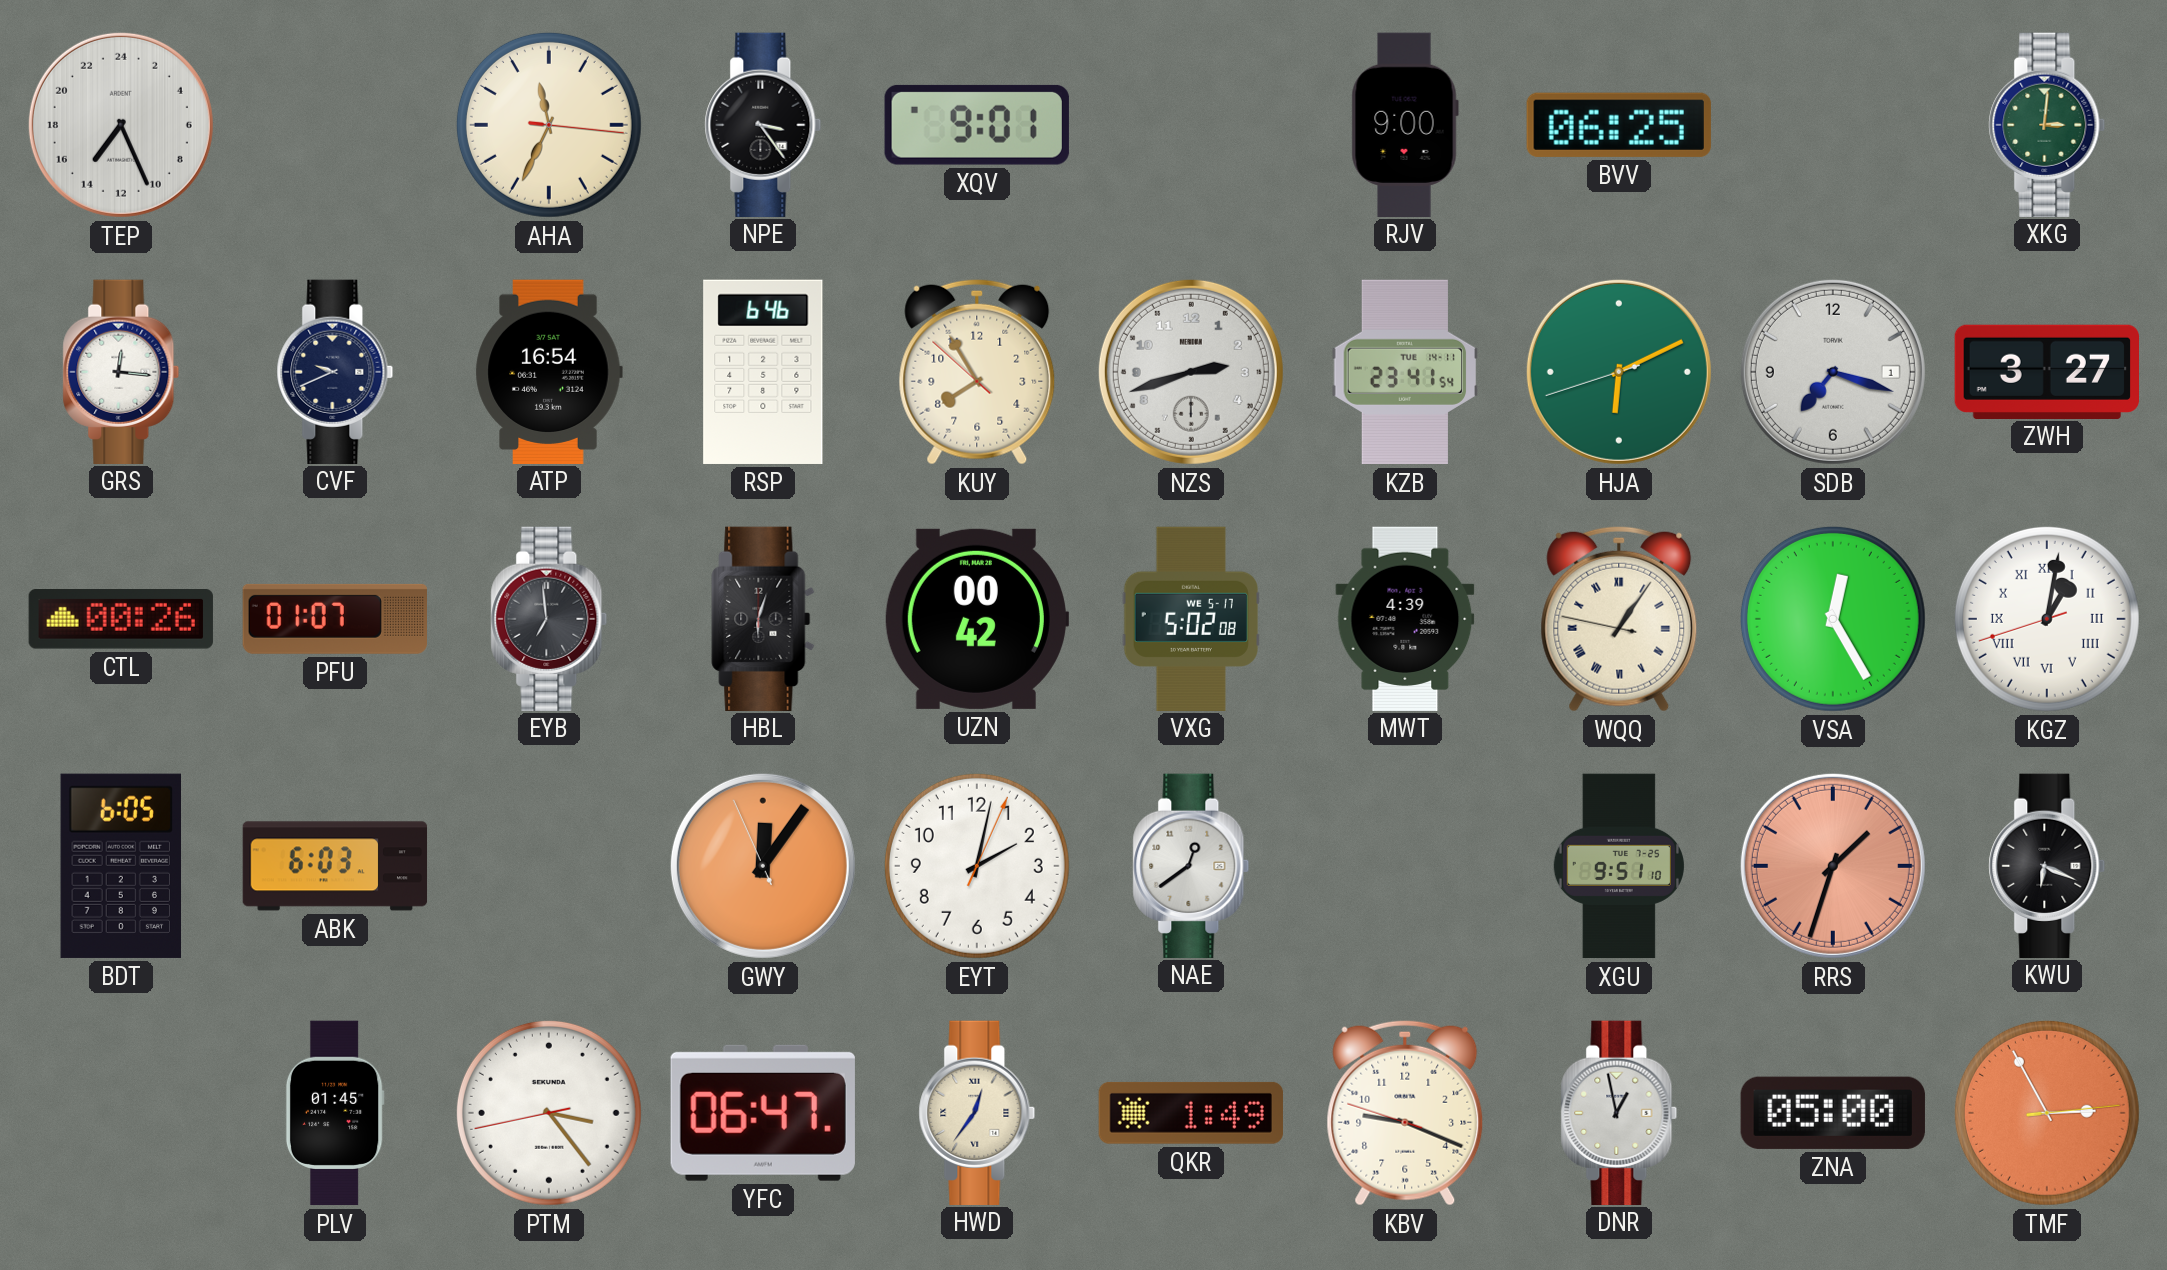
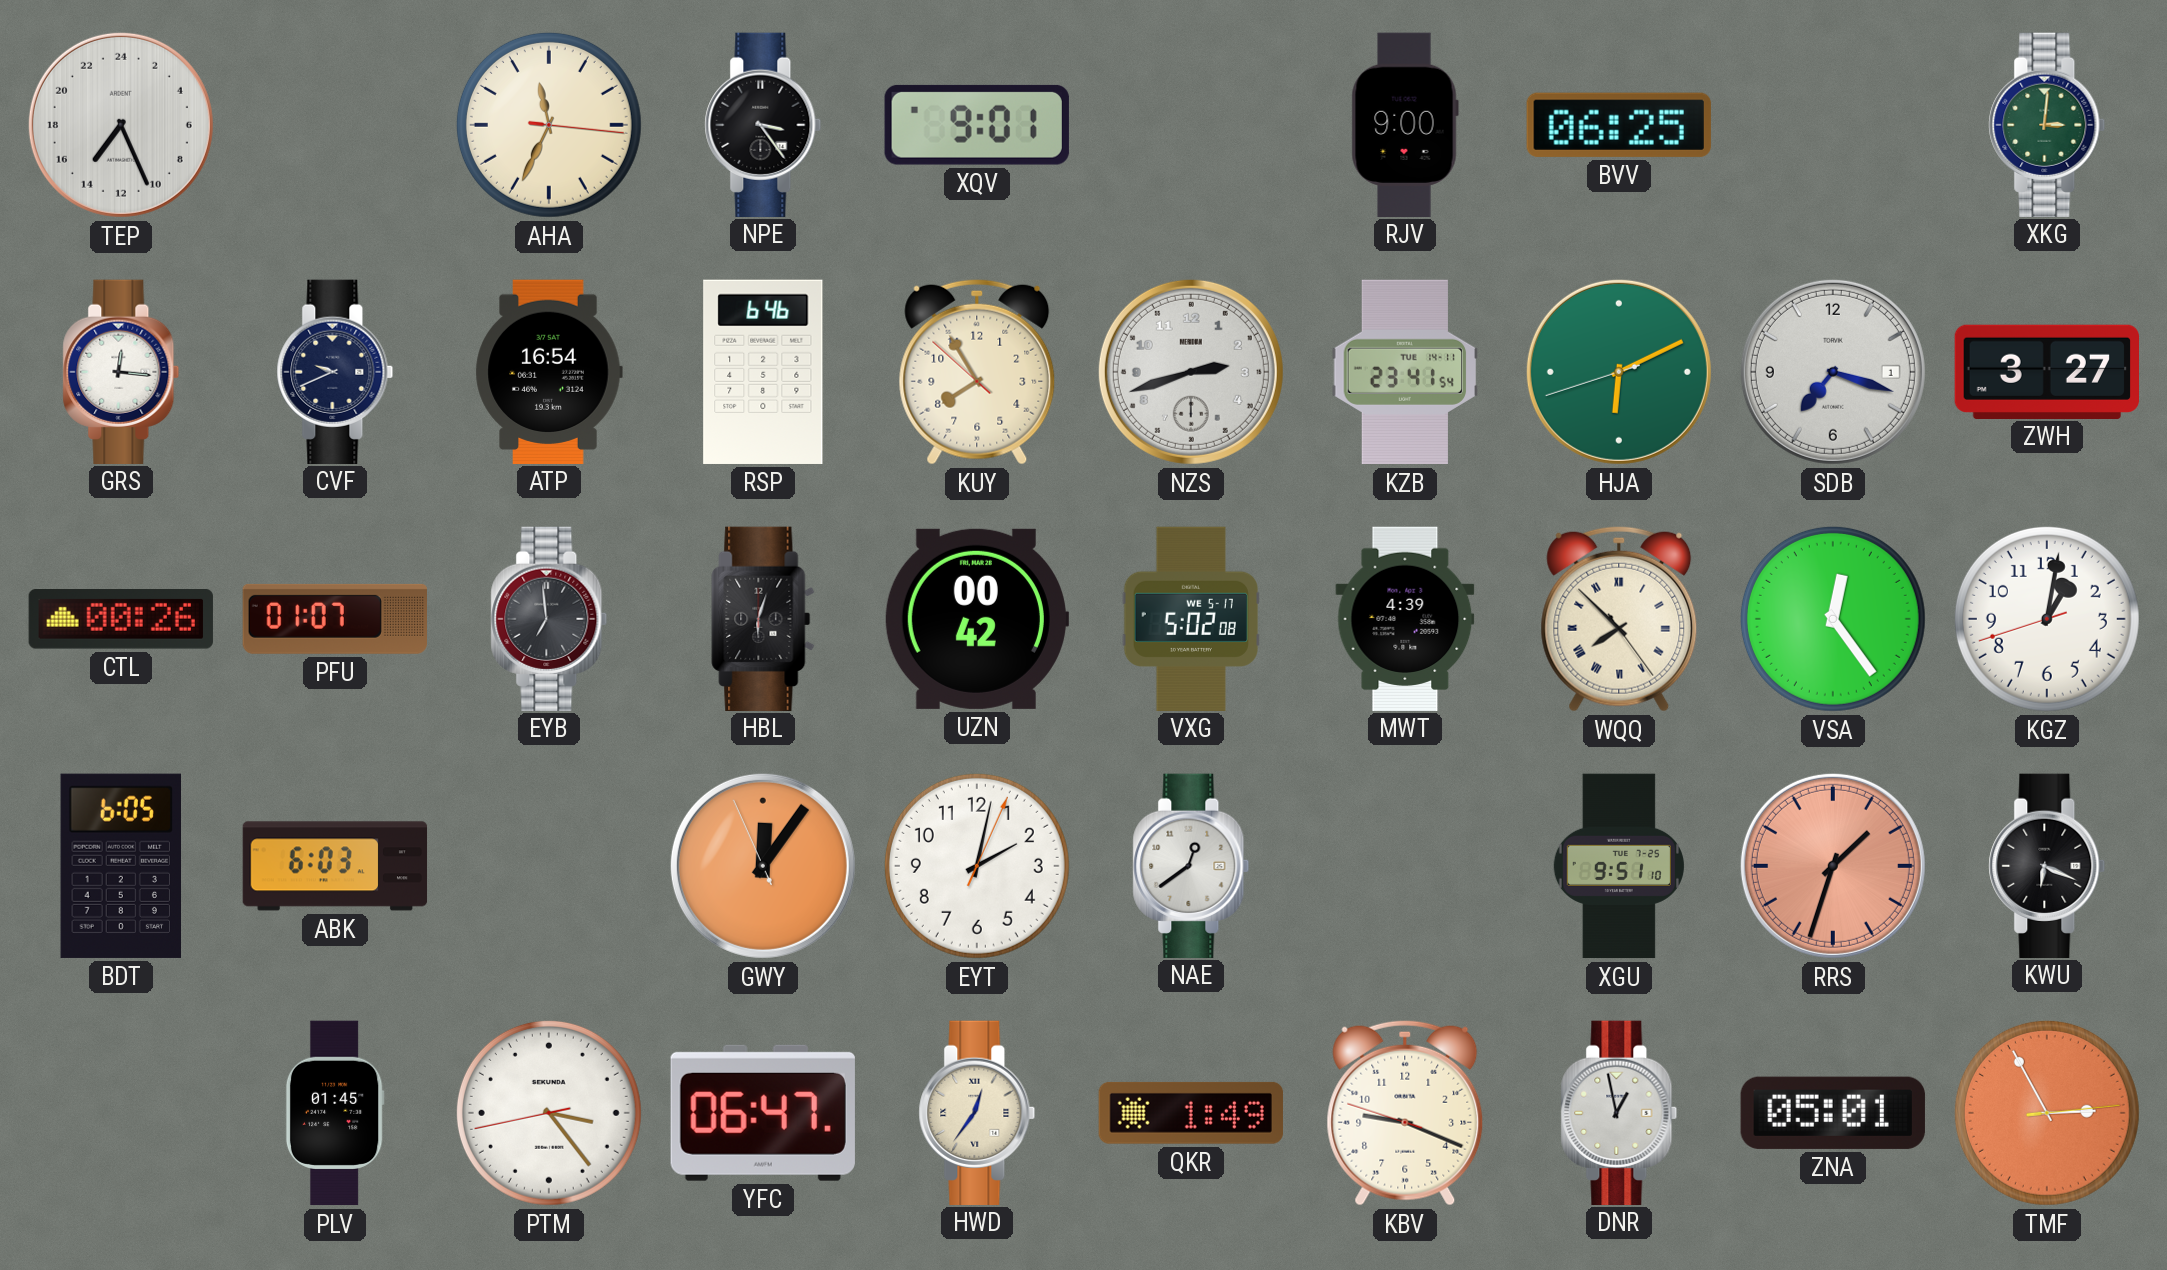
WQQ: 1:05 -> 7:52 (1619, 619)
VSA: 12:25 -> 12:24 (1833, 619)
KGZ numerals: Roman -> Arabic (2047, 619)
ZNA: 05:00 -> 05:01 (1833, 1113)
